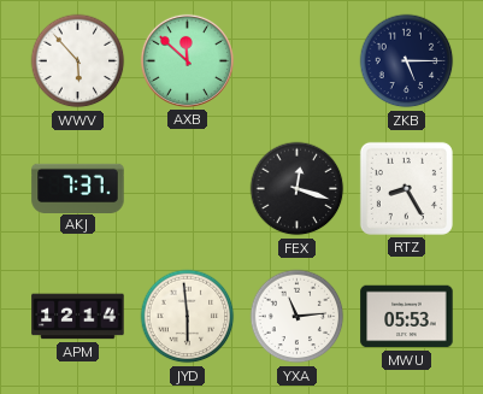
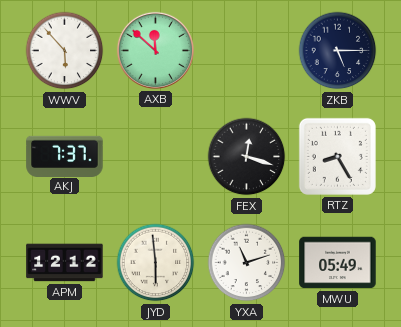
APM: 12:14 -> 12:12 (65, 263)
YXA: 11:14 -> 11:12 (247, 263)
MWU: 05:53 -> 05:49 (338, 263)
